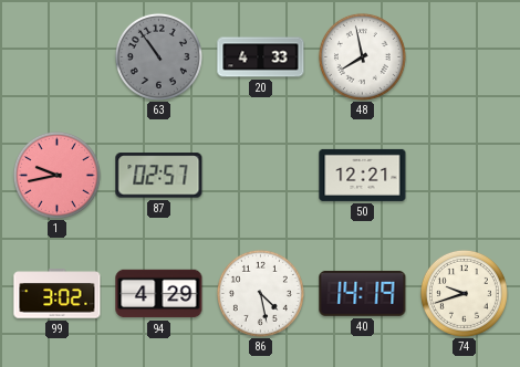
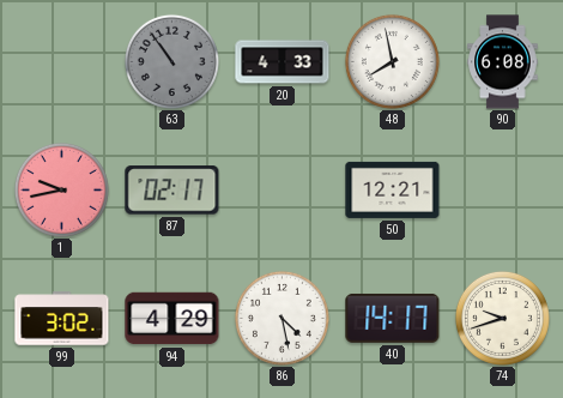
90: none -> 6:08 (503, 62)
87: 02:57 -> 02:17 (172, 191)
40: 14:19 -> 14:17 (393, 318)
